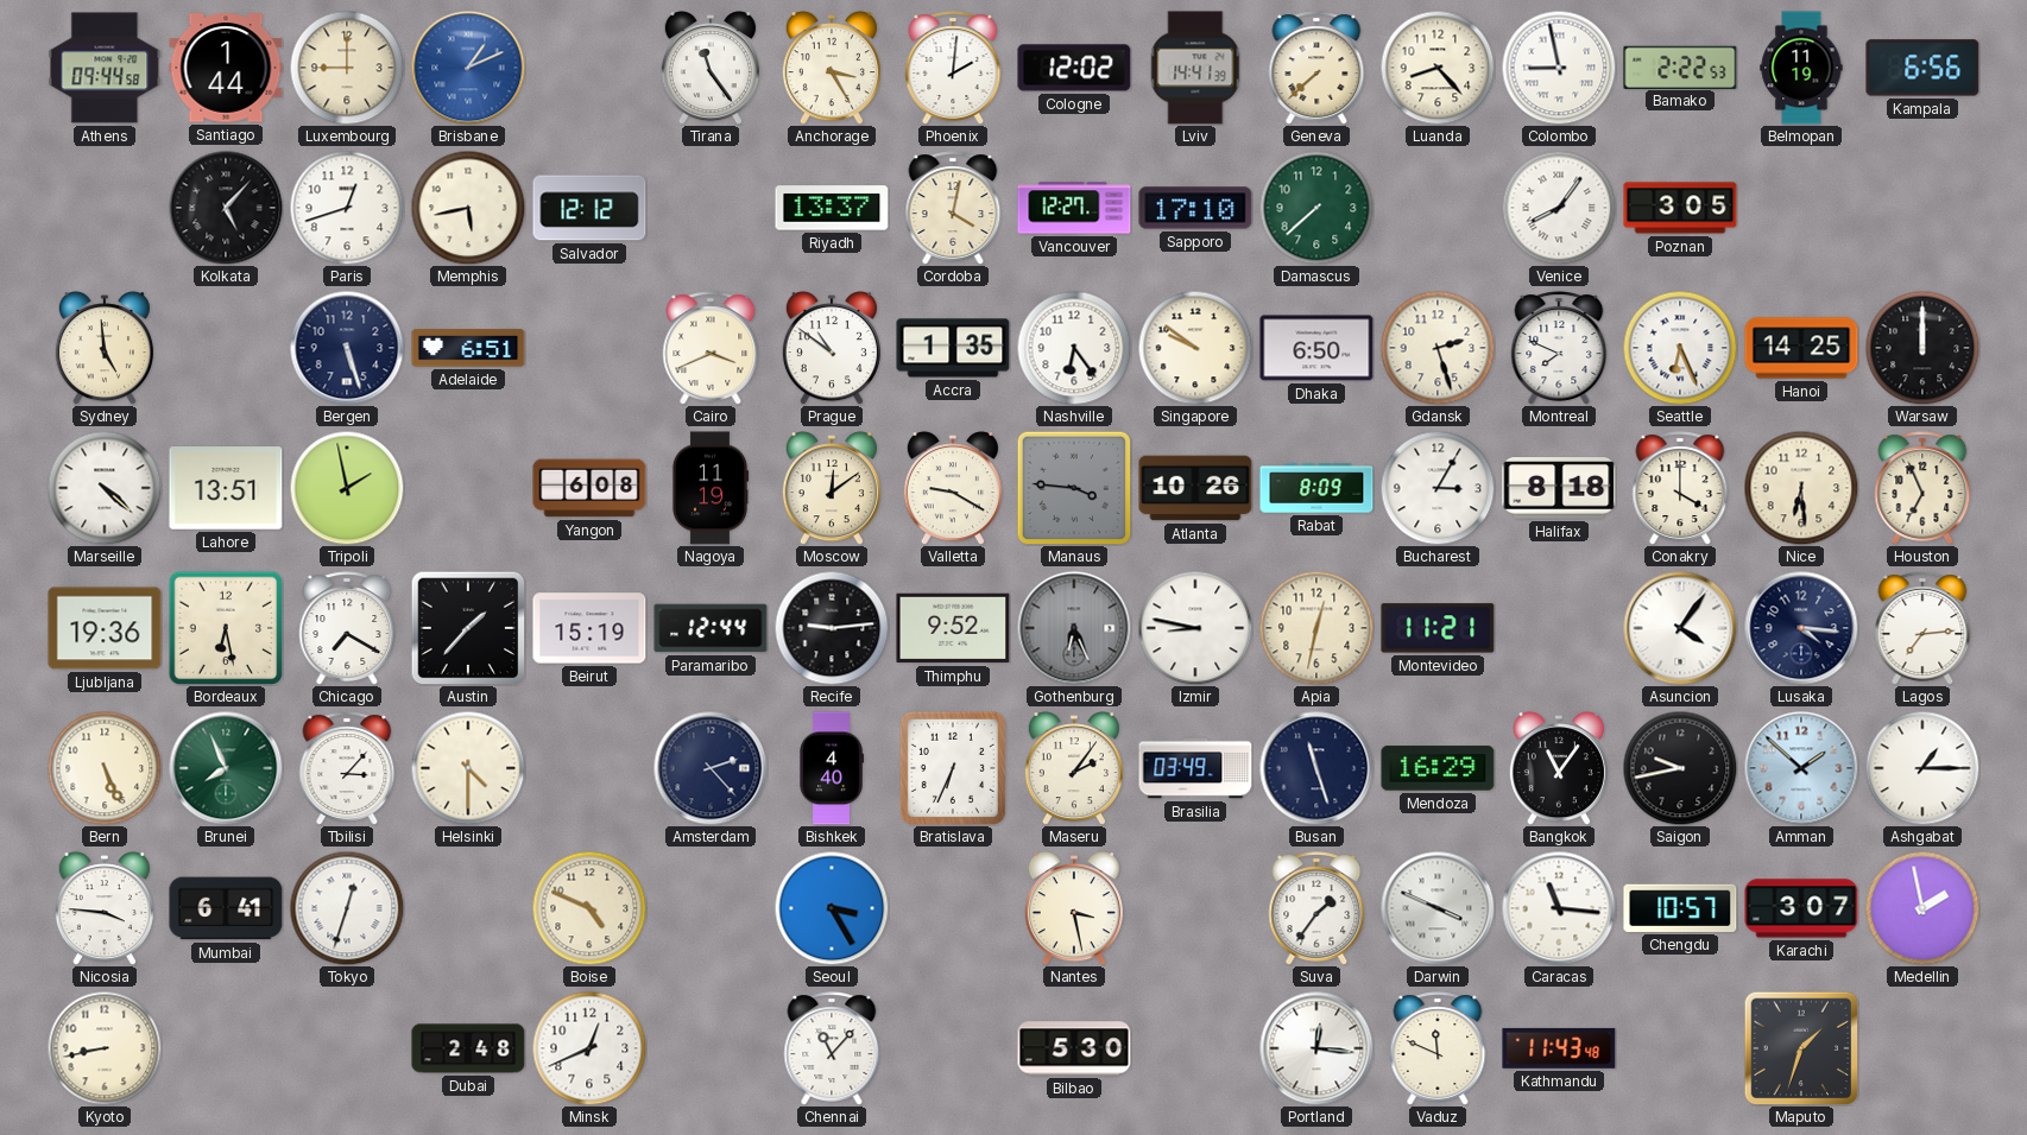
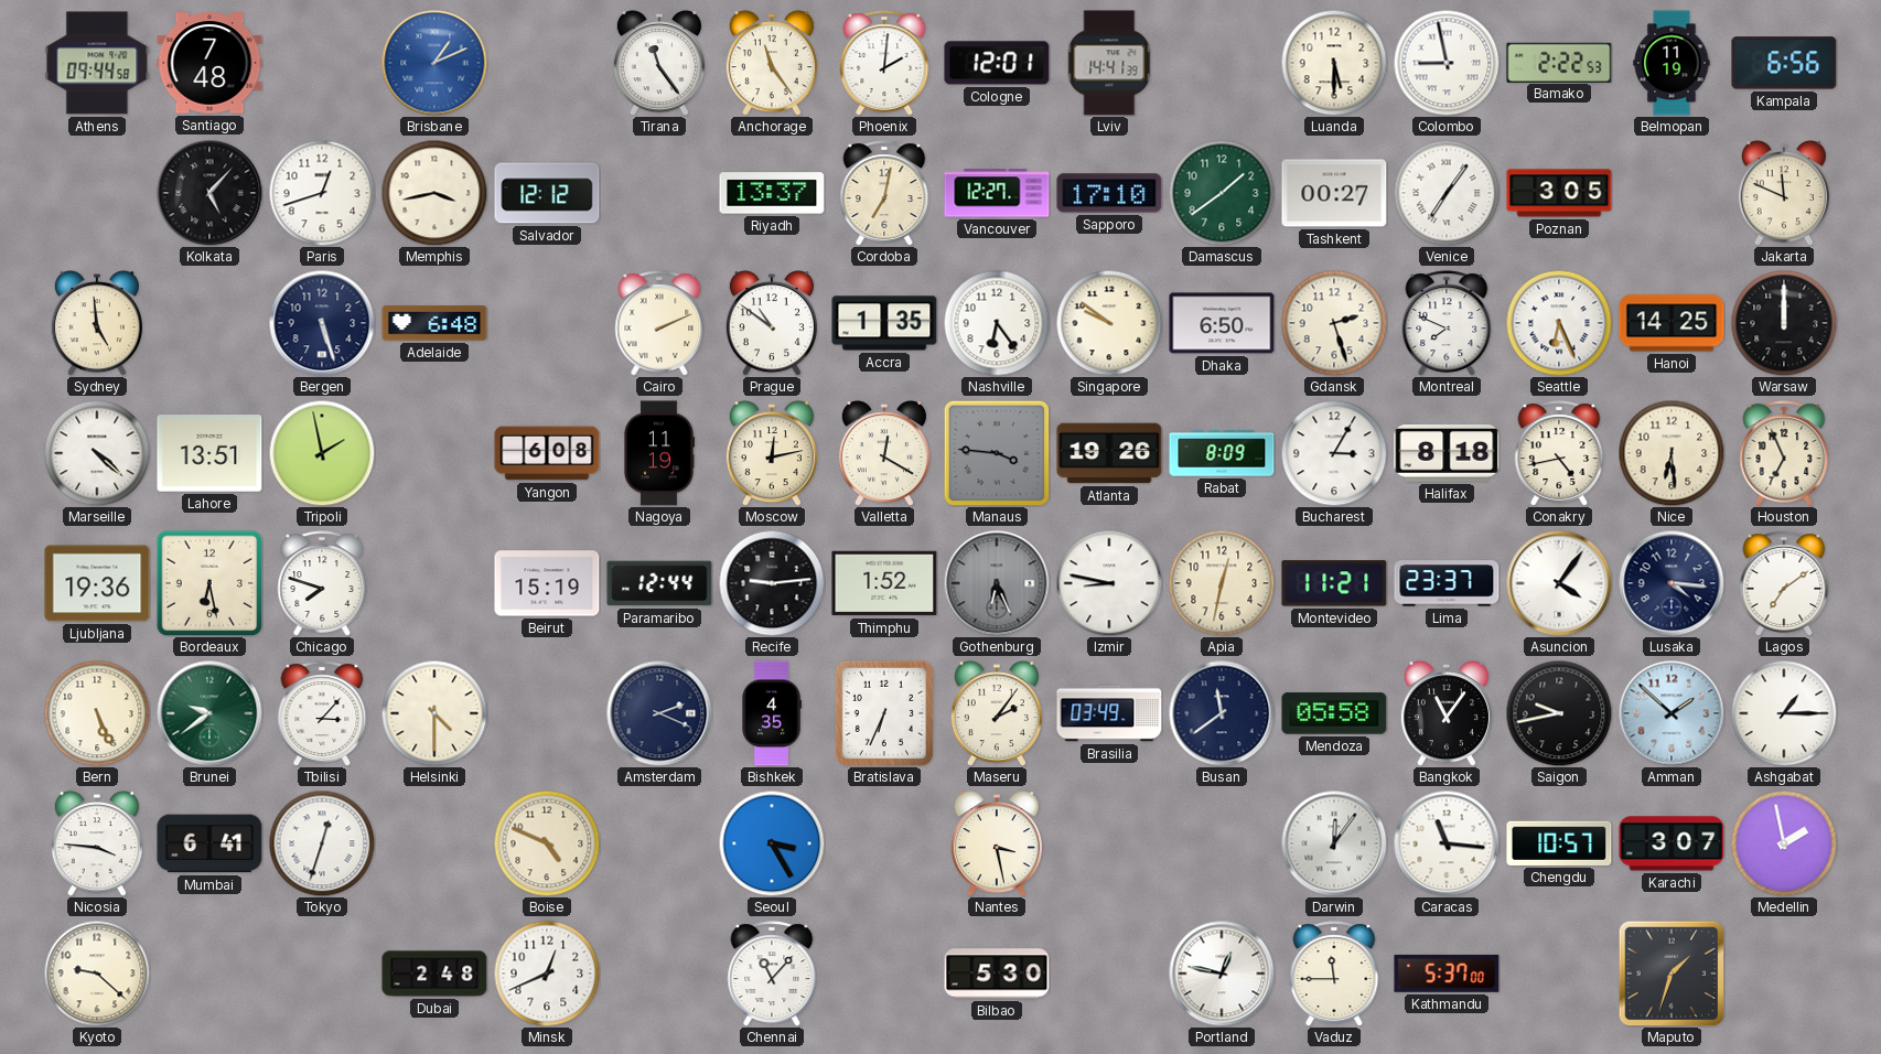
Santiago: 1:44 -> 7:48 (209, 63)
Luxembourg: 9:00 -> none (347, 68)
Anchorage: 3:25 -> 11:24 (772, 63)
Cologne: 12:02 -> 12:01 (997, 63)
Geneva: 7:38 -> none (1316, 68)
Luanda: 8:23 -> 5:30 (1334, 63)
Memphis: 5:43 -> 3:43 (434, 193)
Cordoba: 4:02 -> 7:02 (884, 193)
Damascus: 7:38 -> 1:39 (1222, 193)
Tashkent: none -> 00:27 (1334, 193)
Venice: 8:06 -> 7:06 (1447, 193)
Jakarta: none -> 11:49 (1784, 193)
Adelaide: 6:51 -> 6:48 (434, 323)
Cairo: 3:41 -> 2:11 (659, 323)
Moscow: 12:09 -> 12:13 (772, 453)
Valletta: 9:20 -> 12:20 (884, 453)
Atlanta: 10:26 -> 19:26 (1109, 453)
Conakry: 4:00 -> 4:43 (1559, 453)
Chicago: 7:20 -> 7:48 (322, 583)
Austin: 1:37 -> none (468, 628)
Thimphu: 9:52 -> 1:52 (884, 583)
Lima: none -> 23:37 (1447, 583)
Lagos: 7:14 -> 7:09 (1784, 583)
Brunei: 7:56 -> 9:39 (209, 713)
Amsterdam: 2:23 -> 2:19 (659, 713)
Bishkek: 4:40 -> 4:35 (772, 713)
Busan: 11:27 -> 11:39 (1222, 713)
Mendoza: 16:29 -> 05:58 (1334, 713)
Suva: 1:36 -> none (1316, 908)
Darwin: 3:49 -> 12:06 (1334, 843)
Kyoto: 8:43 -> 9:22 (97, 974)
Portland: 12:16 -> 12:47 (1222, 974)
Vaduz: 11:49 -> 11:45 (1334, 974)
Kathmandu: 11:43 -> 5:37 (1447, 974)
